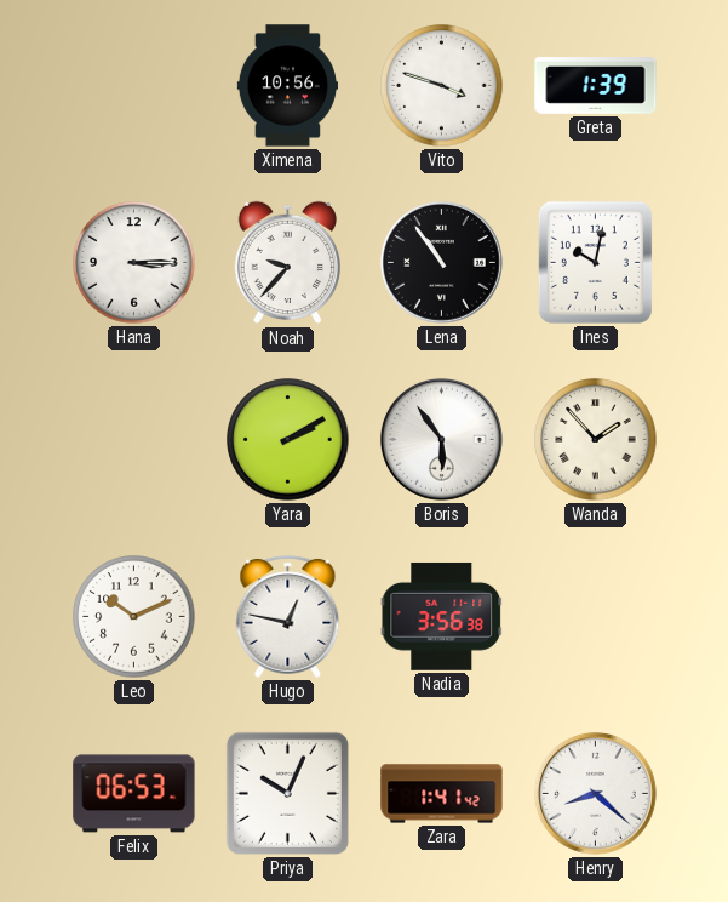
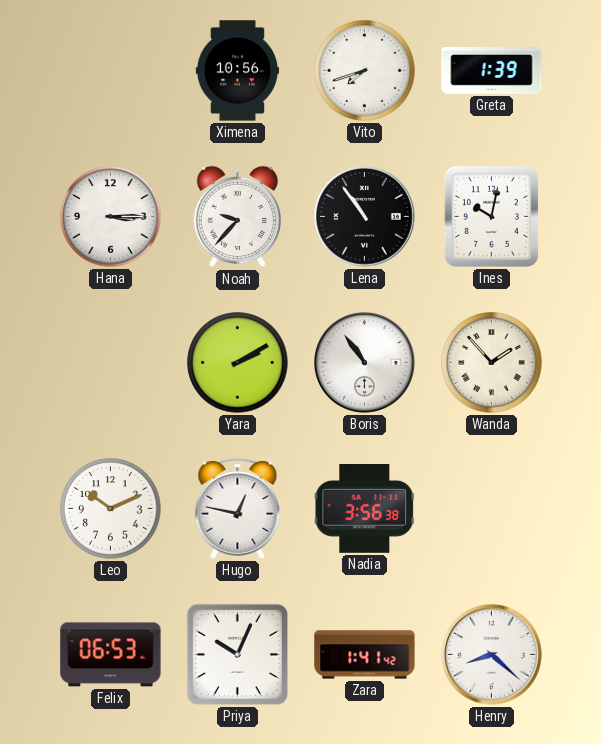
Vito: 3:48 -> 7:42 (365, 71)
Boris: 5:54 -> 10:54 (364, 362)
